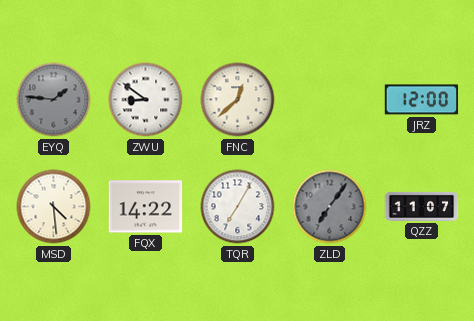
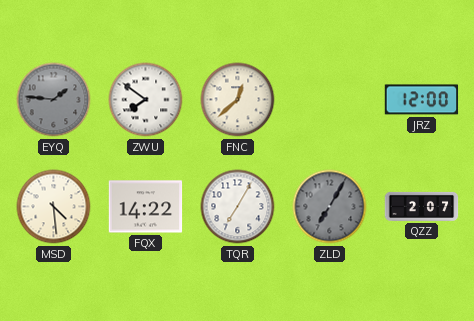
ZWU: 8:51 -> 7:51 (146, 100)
ZLD: 7:06 -> 7:05 (330, 207)
QZZ: 11:07 -> 2:07 (422, 206)
